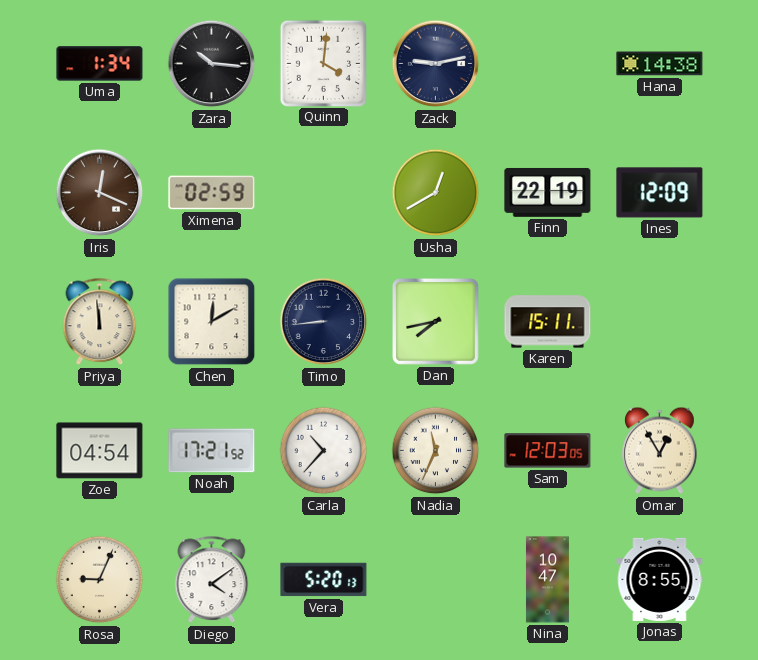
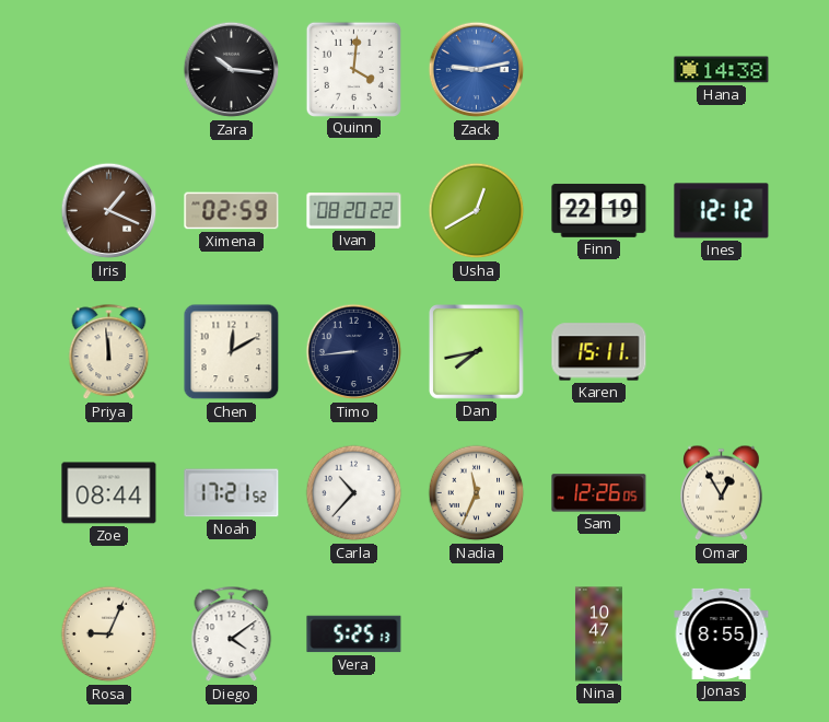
Uma: 1:34 -> none (100, 64)
Zack dial: navy -> blue (477, 70)
Iris: 12:19 -> 1:19 (109, 211)
Ivan: none -> 08:20 (354, 211)
Ines: 12:09 -> 12:12 (722, 211)
Zoe: 04:54 -> 08:44 (109, 493)
Sam: 12:03 -> 12:26 (599, 493)
Vera: 5:20 -> 5:25 (354, 634)
